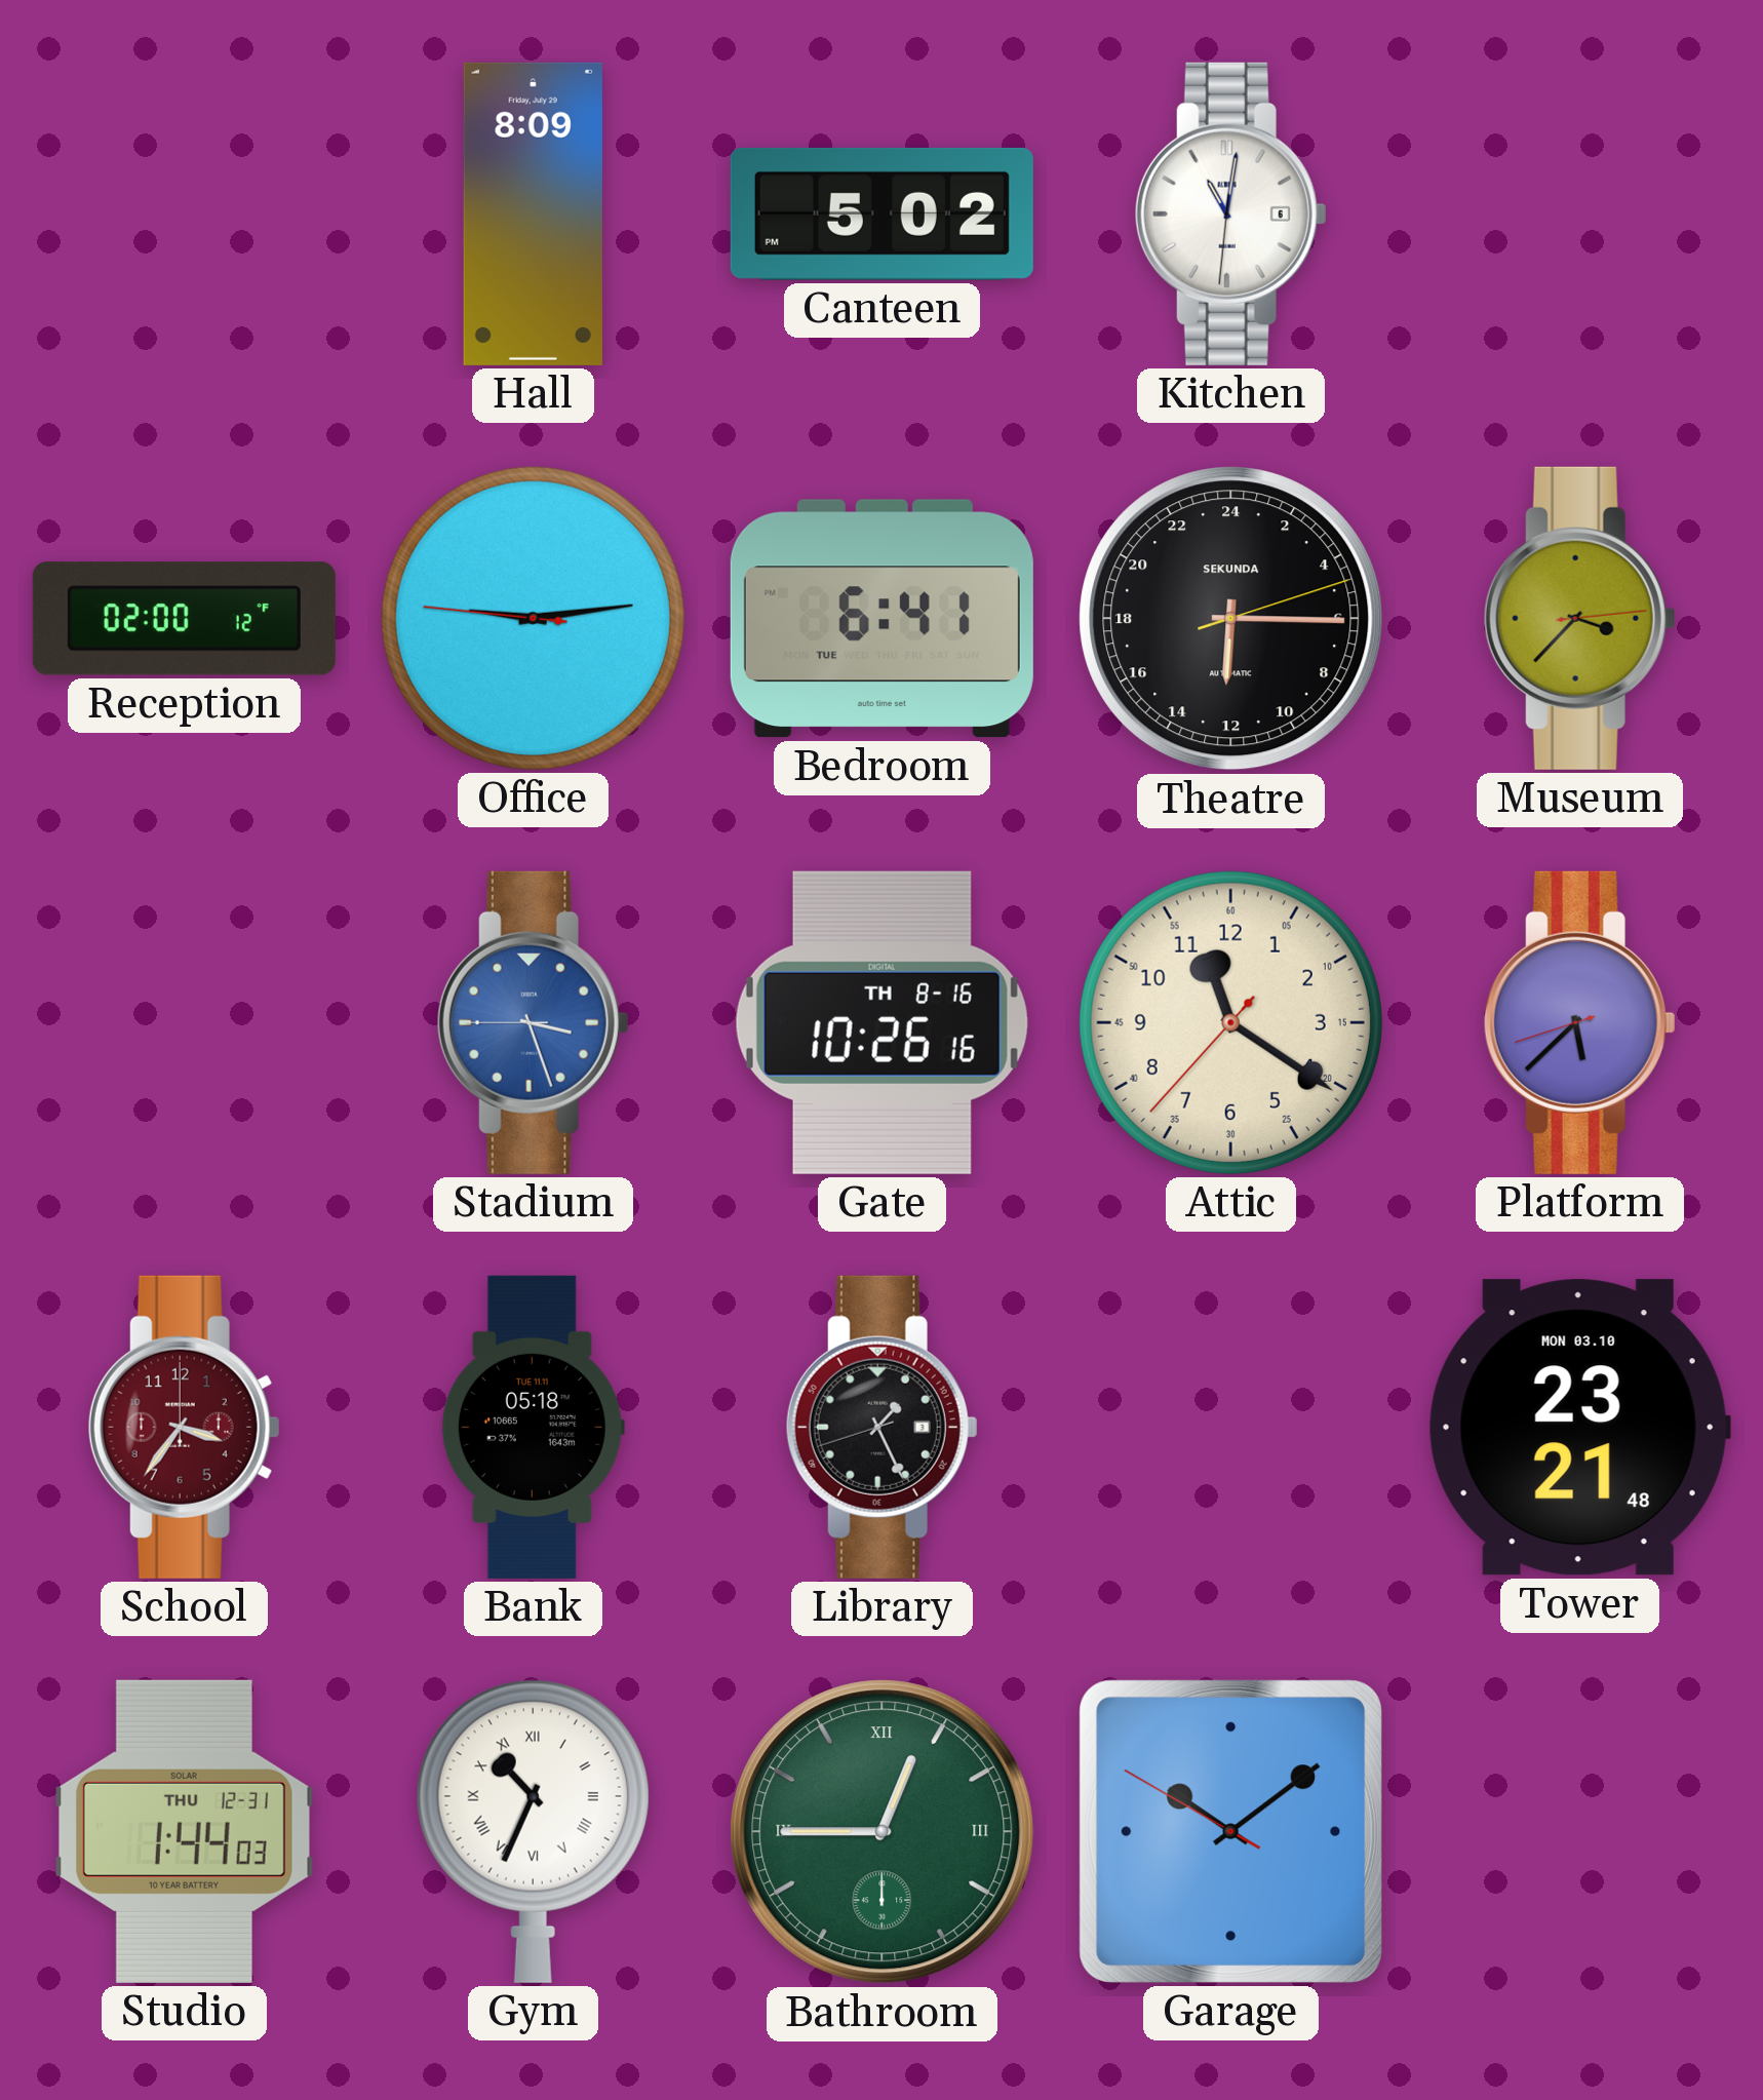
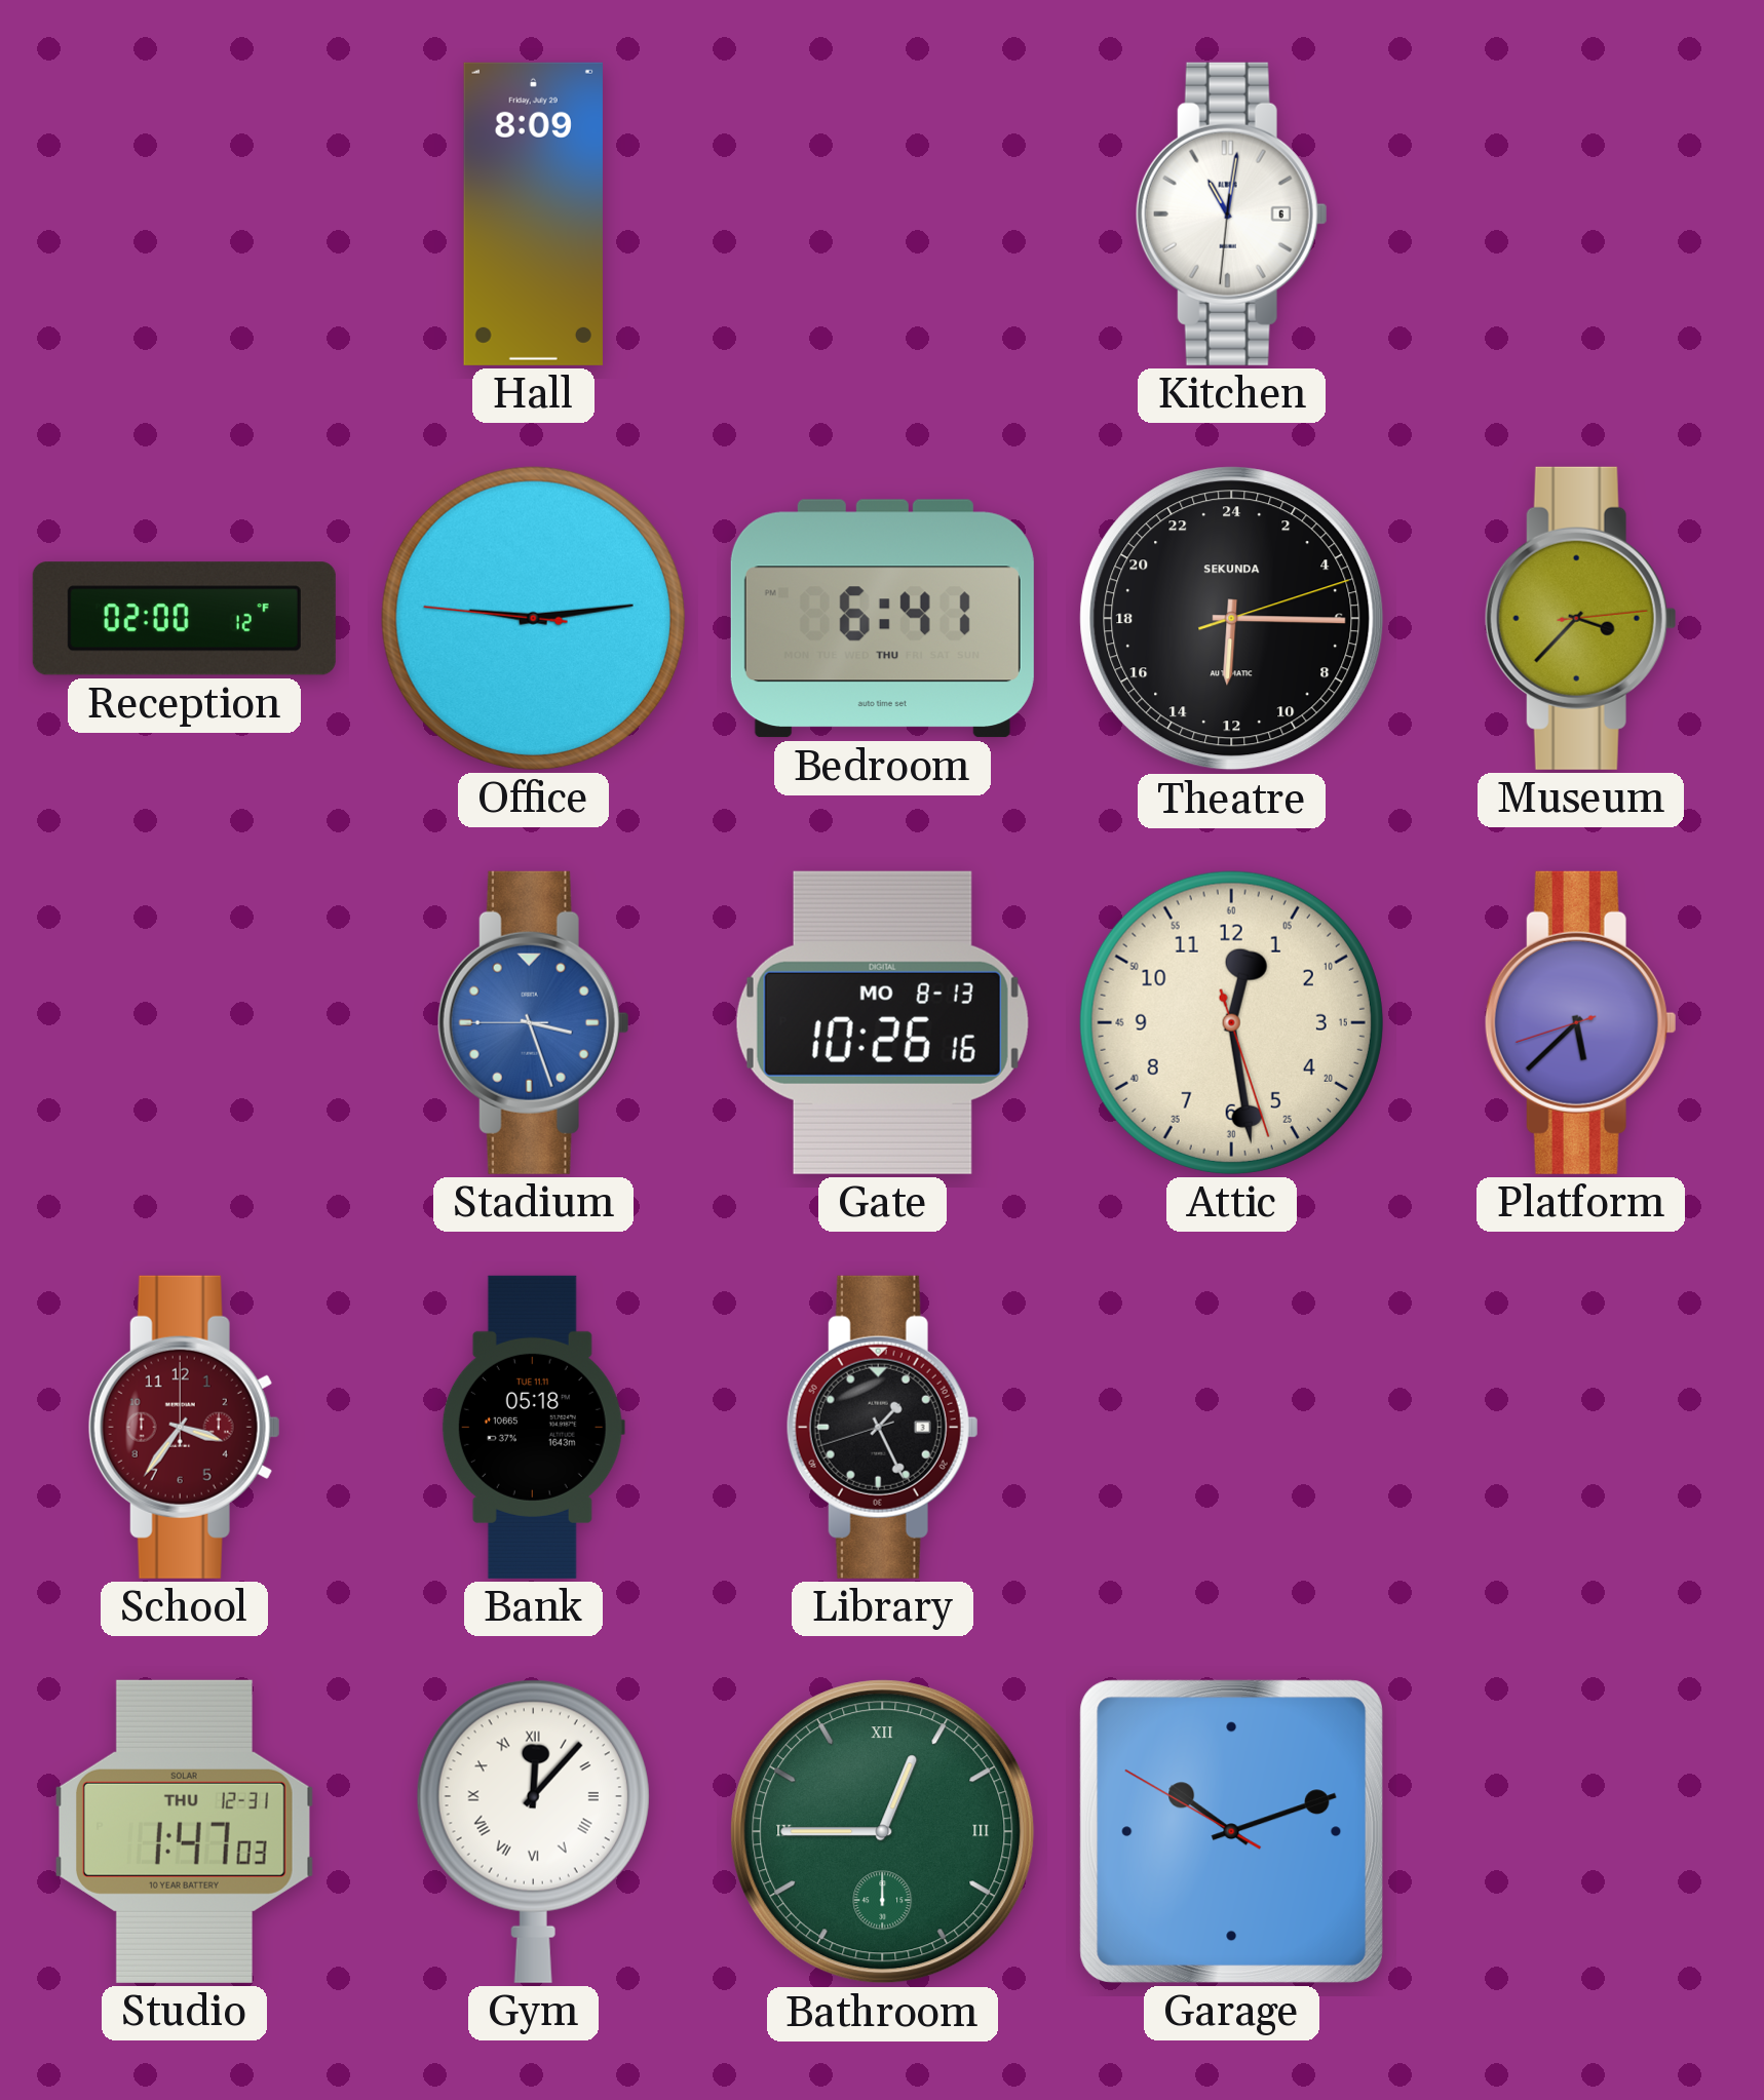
Canteen: 5:02 -> none (881, 213)
Bedroom date: TUE -> THU (882, 619)
Gate date: TH 8-16 -> MO 8-13 (882, 1022)
Attic: 11:20 -> 12:28 (1231, 1022)
Tower: 23:21 -> none (1579, 1428)
Studio: 1:44 -> 1:47 (184, 1831)
Gym: 10:34 -> 12:07 (533, 1831)
Garage: 10:08 -> 10:11 (1231, 1831)
